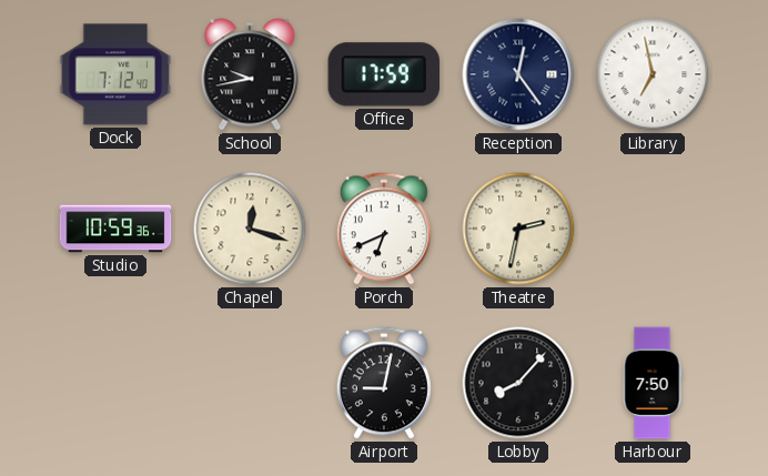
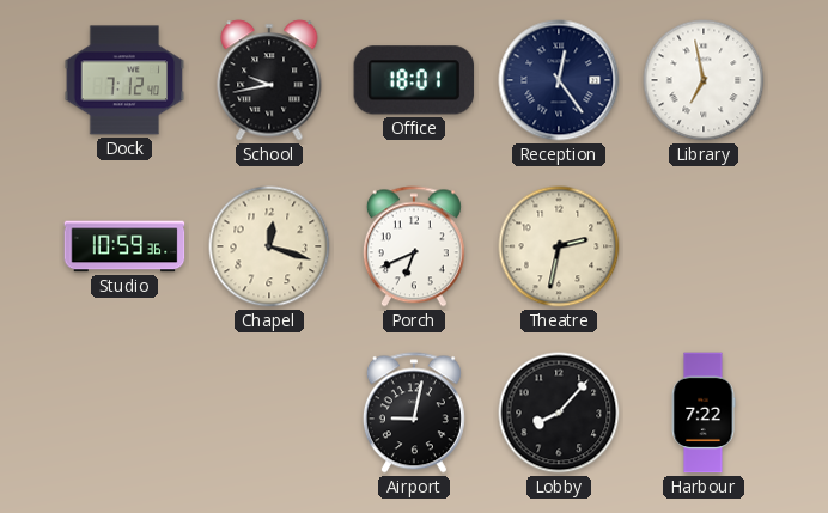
Office: 17:59 -> 18:01 (414, 80)
Harbour: 7:50 -> 7:22 (704, 413)
